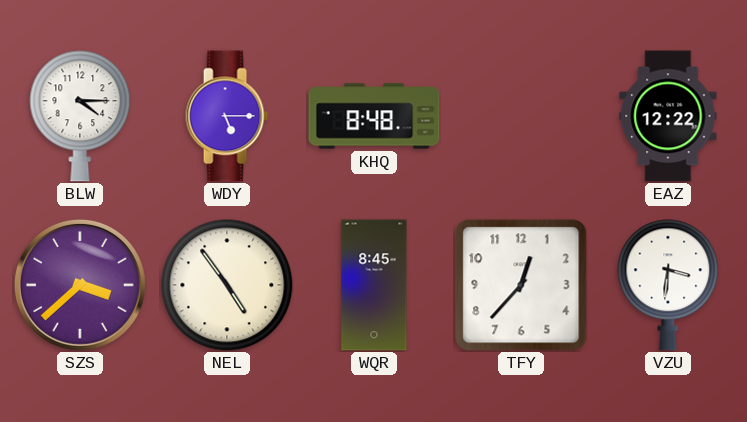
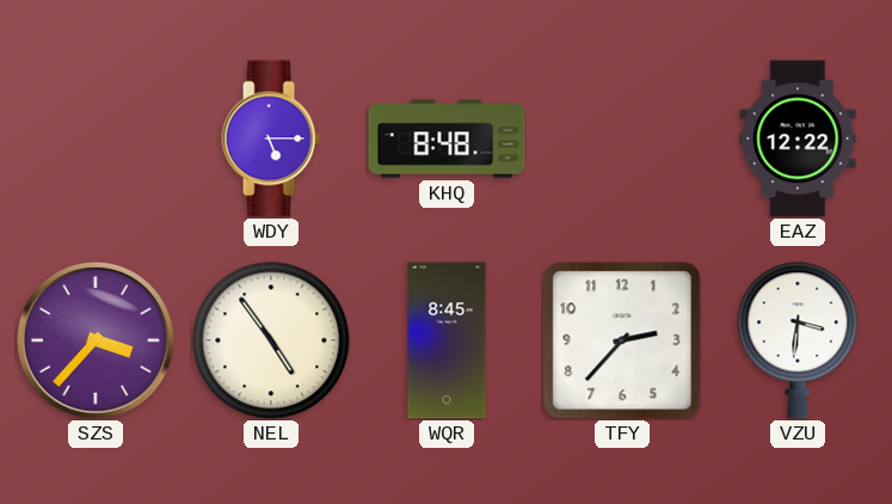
BLW: 4:15 -> none (80, 116)
SZS: 3:38 -> 3:37 (96, 340)
TFY: 12:37 -> 2:37 (622, 340)
